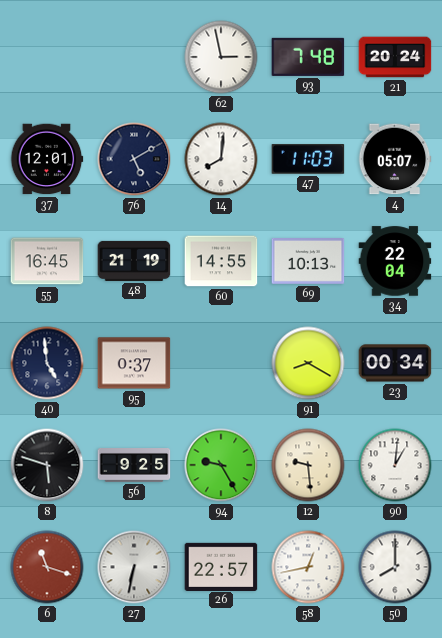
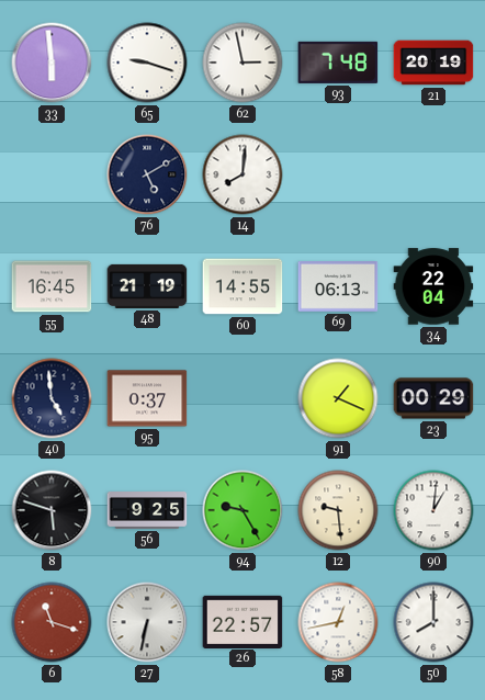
33: none -> 5:59 (52, 63)
65: none -> 9:18 (147, 63)
21: 20:24 -> 20:19 (433, 63)
37: 12:01 -> none (47, 159)
47: 11:03 -> none (308, 159)
4: 05:07 -> none (395, 159)
69: 10:13 -> 06:13 (338, 287)
91: 8:20 -> 1:19 (338, 398)
23: 00:34 -> 00:29 (433, 398)
